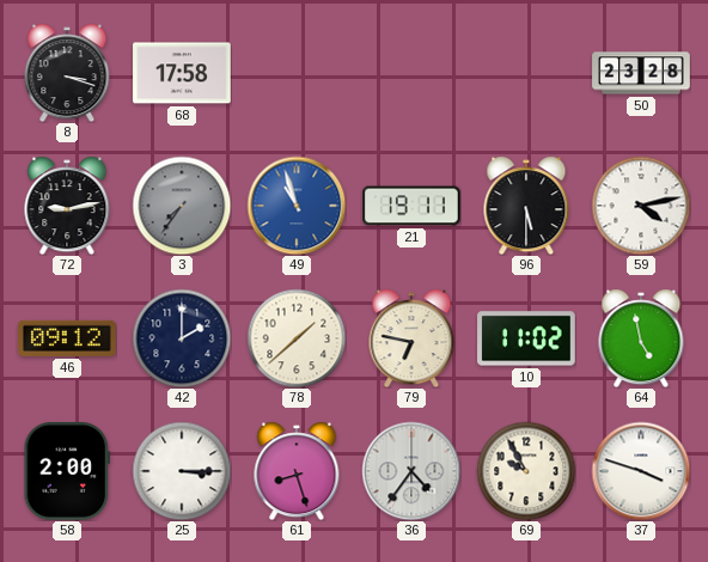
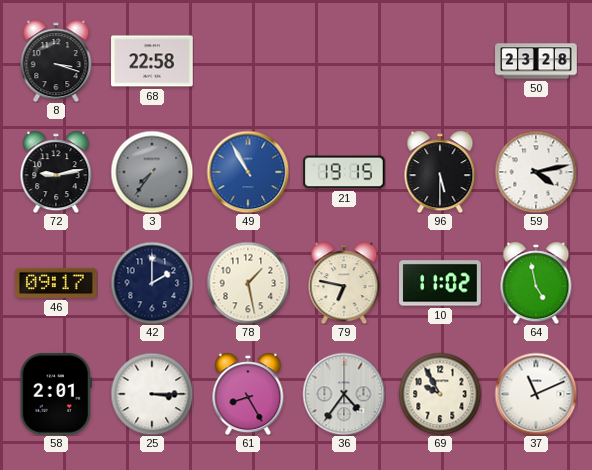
68: 17:58 -> 22:58 (152, 61)
49: 10:57 -> 10:55 (248, 172)
21: 19:11 -> 19:15 (344, 172)
46: 09:12 -> 09:17 (56, 283)
78: 1:38 -> 1:28 (248, 283)
58: 2:00 -> 2:01 (55, 395)
61: 8:27 -> 8:25 (248, 394)
37: 3:48 -> 11:11 (536, 394)
